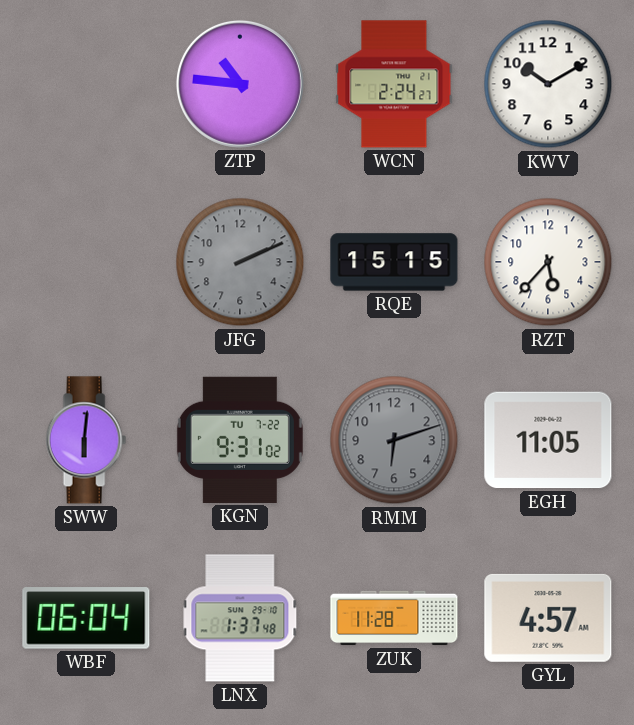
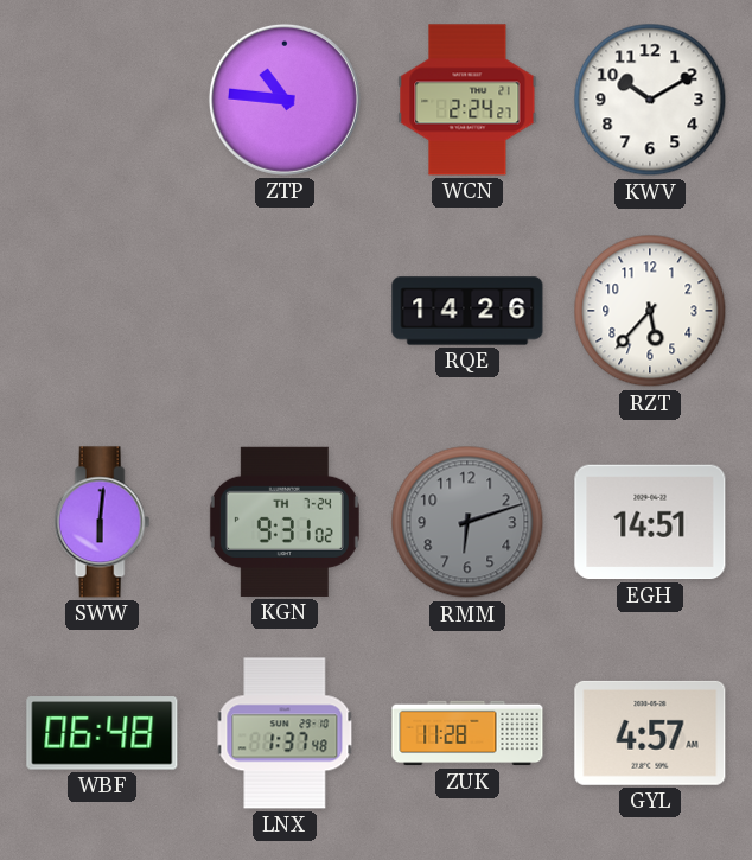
JFG: 2:11 -> none (240, 262)
RQE: 15:15 -> 14:26 (467, 311)
KGN date: TU 7-22 -> TH 7-24 (285, 522)
EGH: 11:05 -> 14:51 (650, 522)
WBF: 06:04 -> 06:48 (102, 733)
